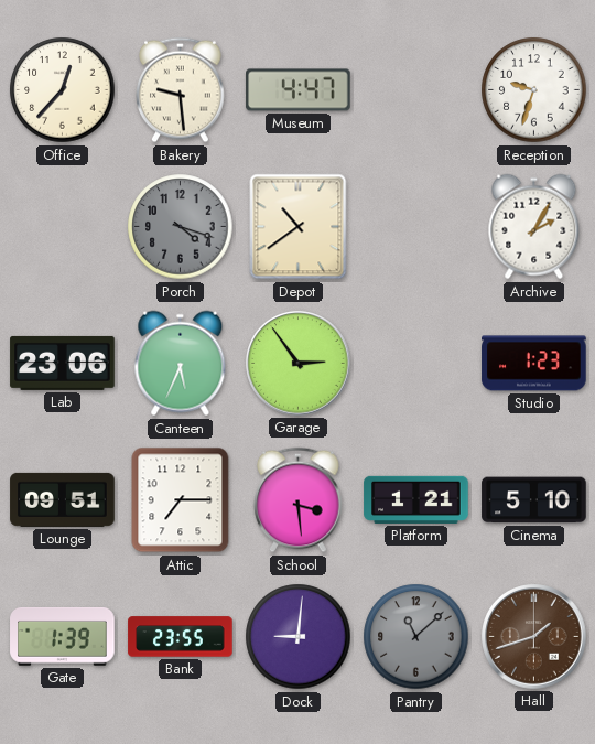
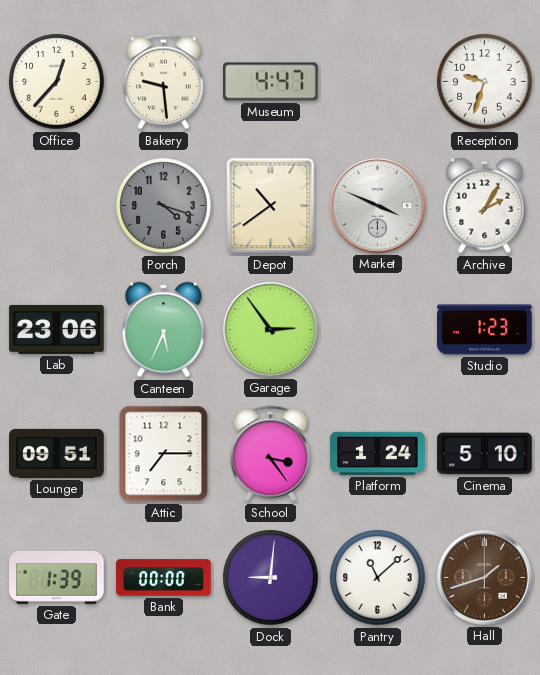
Market: none -> 3:49 (378, 206)
School: 3:29 -> 3:24 (271, 454)
Platform: 1:21 -> 1:24 (378, 453)
Bank: 23:55 -> 00:00 (164, 578)
Pantry dial: grey -> white (378, 578)
